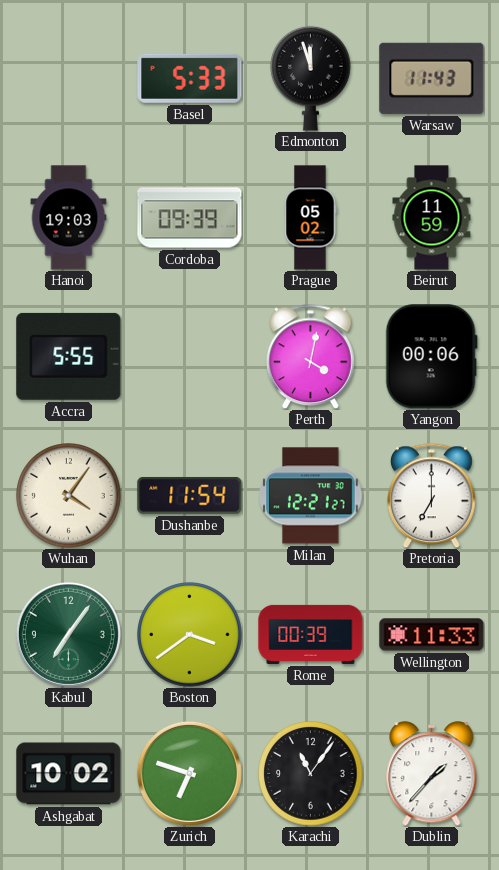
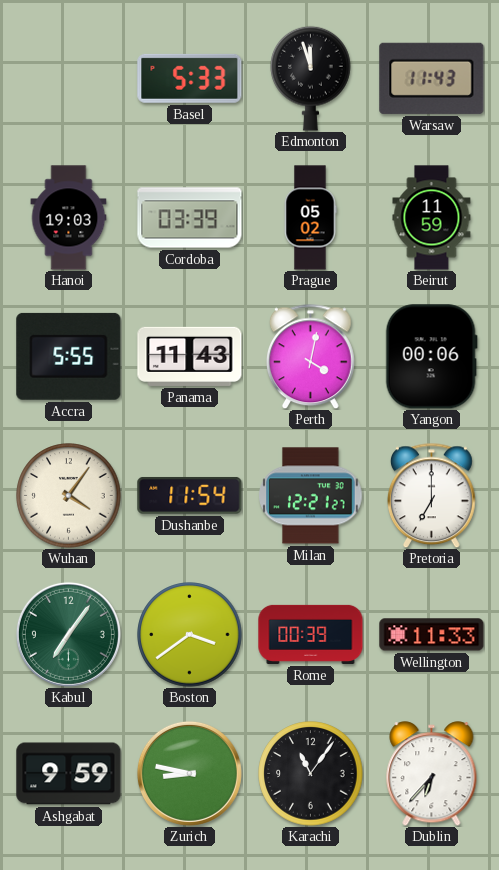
Cordoba: 09:39 -> 03:39 (190, 218)
Panama: none -> 11:43 (190, 356)
Ashgabat: 10:02 -> 9:59 (69, 774)
Zurich: 6:48 -> 8:47 (189, 773)
Dublin: 1:37 -> 6:37 (432, 774)
